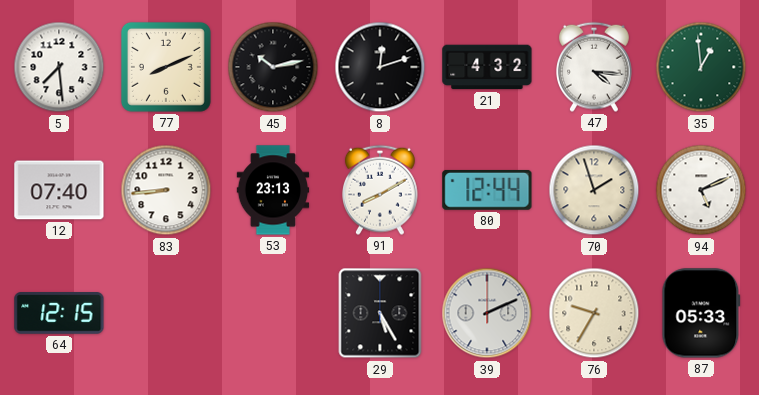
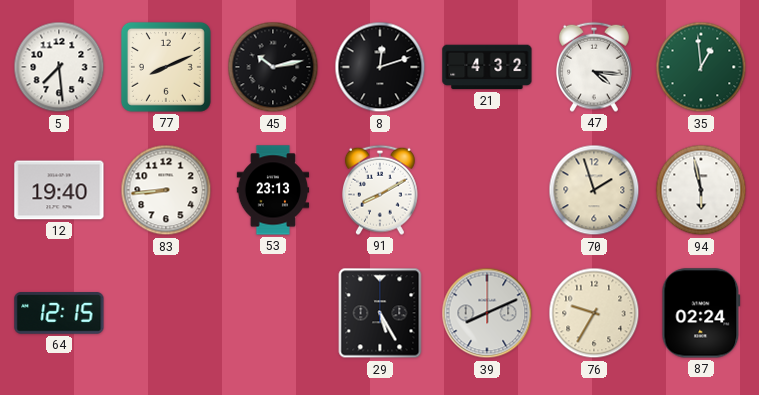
12: 07:40 -> 19:40 (59, 190)
80: 12:44 -> none (487, 190)
94: 5:11 -> 5:58 (701, 190)
39: 2:11 -> 8:11 (487, 313)
87: 05:33 -> 02:24 (701, 313)
